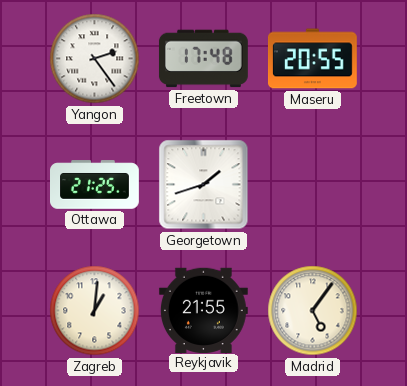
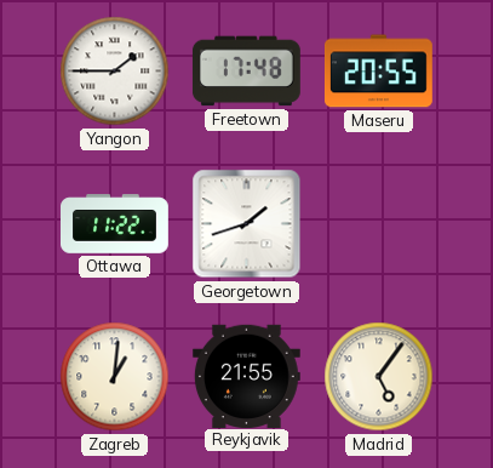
Yangon: 2:24 -> 1:45 (115, 72)
Ottawa: 21:25 -> 11:22 (115, 224)
